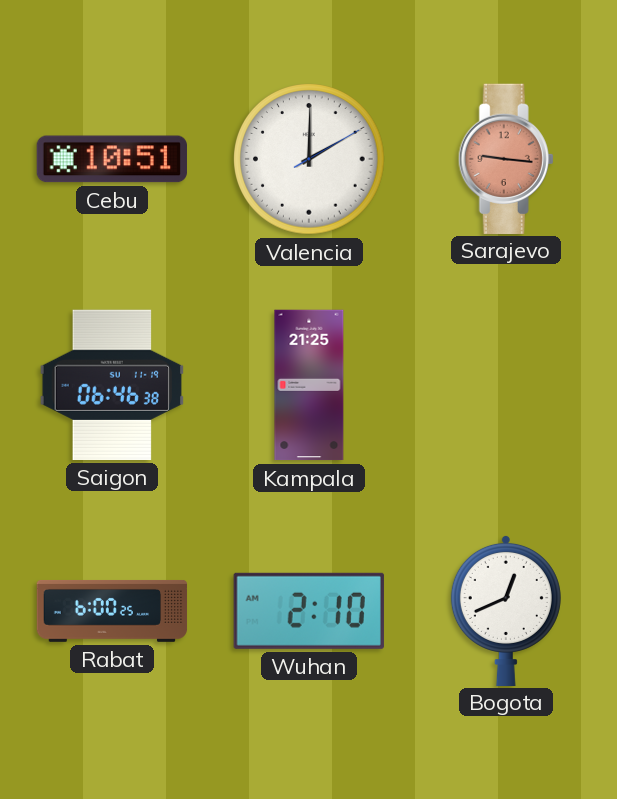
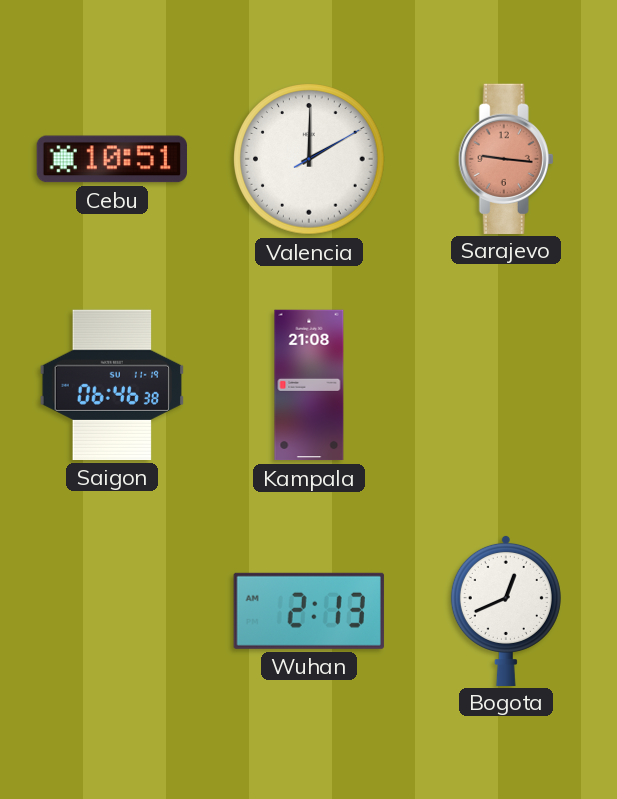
Kampala: 21:25 -> 21:08 (309, 385)
Rabat: 6:00 -> none (112, 611)
Wuhan: 2:10 -> 2:13 (309, 611)
